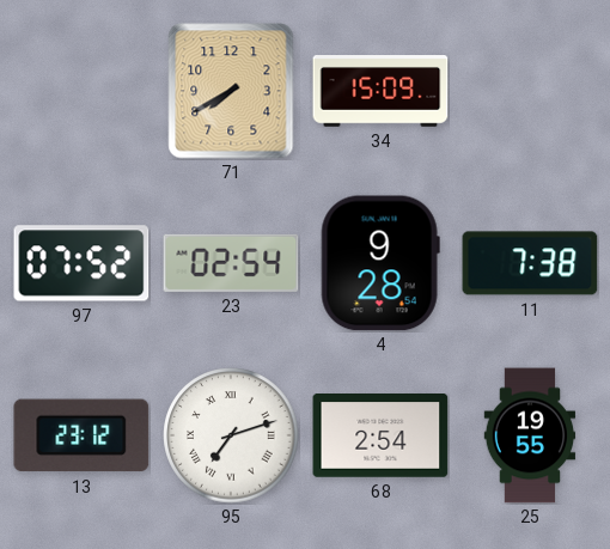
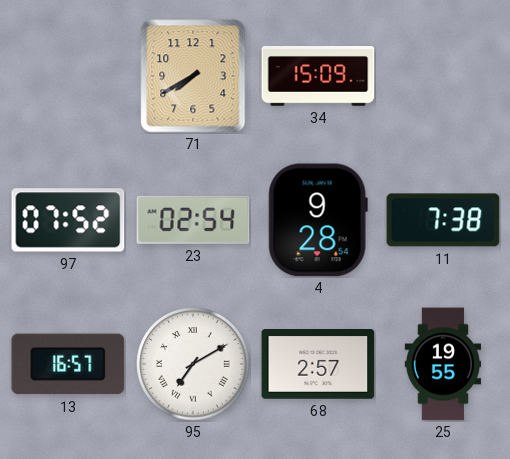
13: 23:12 -> 16:57 (68, 364)
95: 7:12 -> 7:10 (193, 364)
68: 2:54 -> 2:57 (318, 365)
